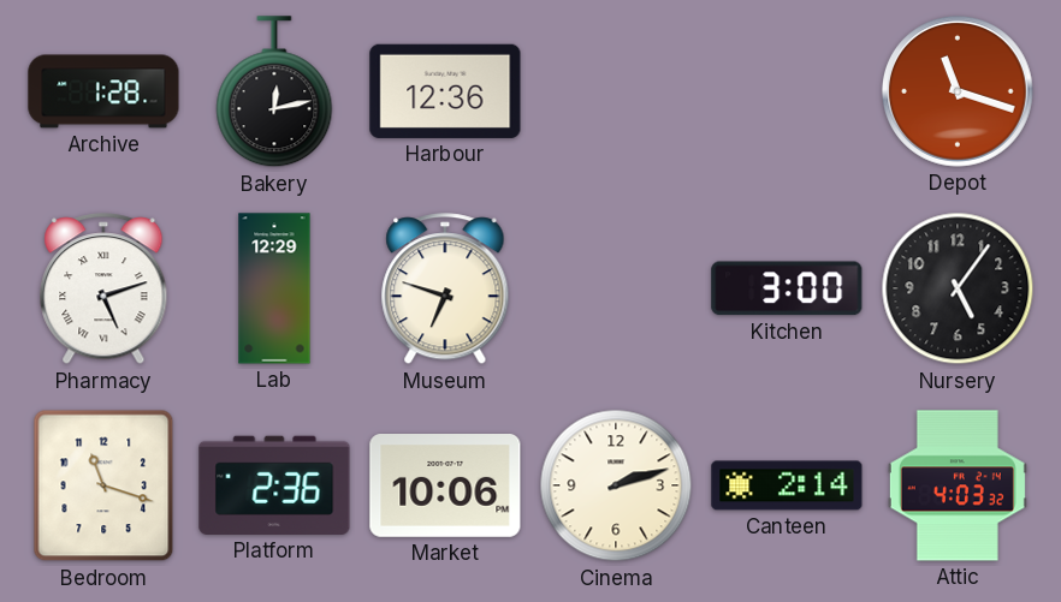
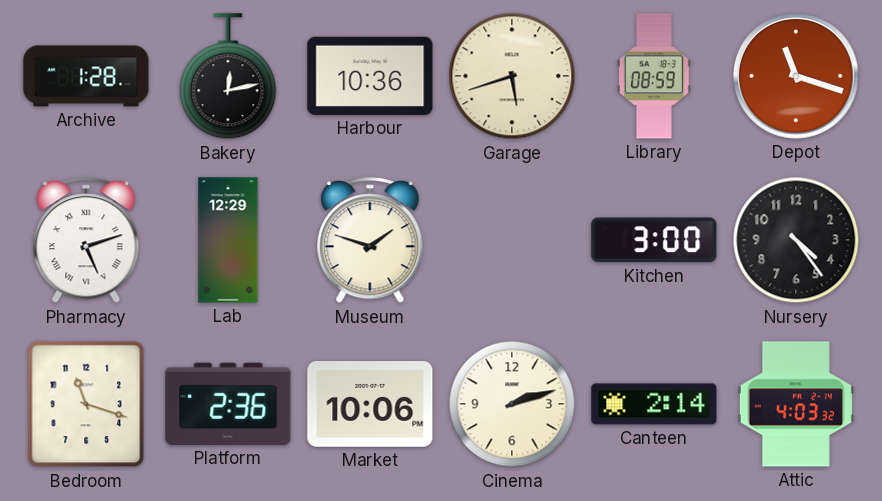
Harbour: 12:36 -> 10:36 (370, 76)
Garage: none -> 5:42 (512, 76)
Library: none -> 08:59 (655, 76)
Museum: 6:48 -> 1:48 (370, 241)
Nursery: 5:06 -> 4:24 (796, 240)
